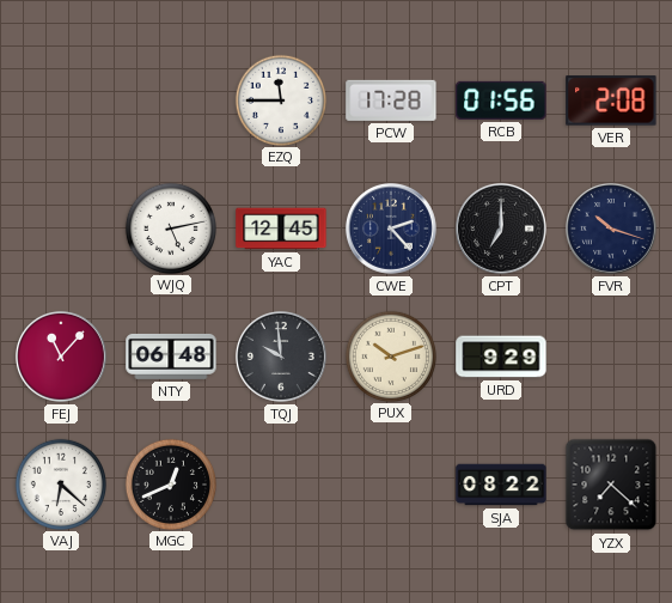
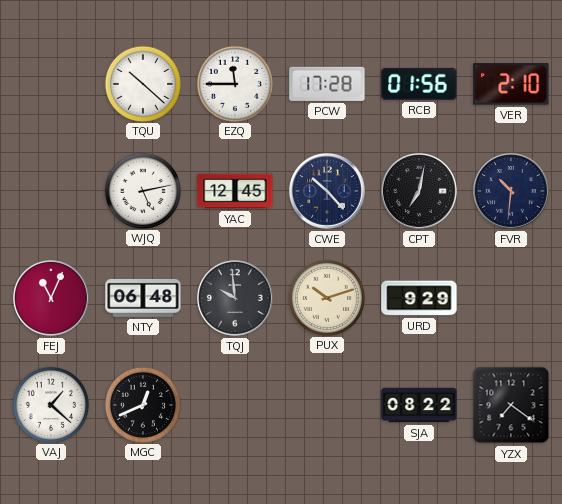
TQU: none -> 10:22 (142, 83)
VER: 2:08 -> 2:10 (511, 84)
CWE: 2:23 -> 10:23 (327, 191)
CPT: 7:00 -> 7:02 (419, 191)
FVR: 10:18 -> 10:31 (511, 191)
FEJ: 11:07 -> 11:04 (51, 298)
VAJ: 6:22 -> 1:22 (50, 404)
YZX: 7:22 -> 7:21 (511, 405)
